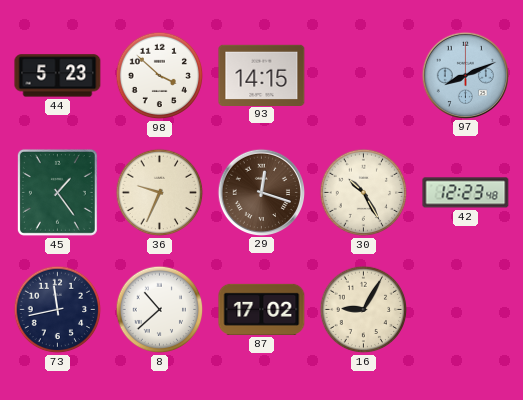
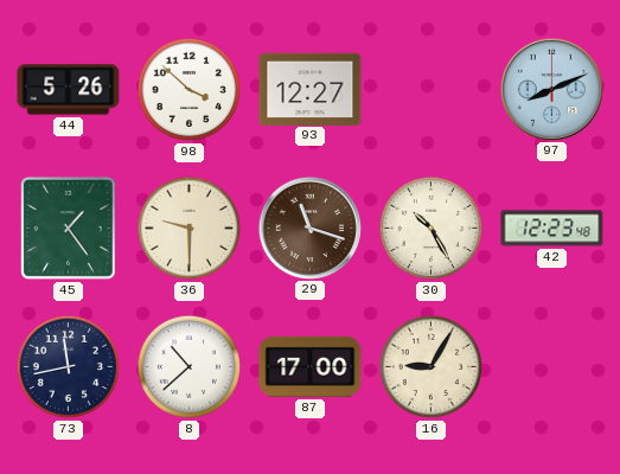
44: 5:23 -> 5:26 (69, 90)
93: 14:15 -> 12:27 (311, 89)
36: 9:34 -> 9:30 (190, 229)
29: 12:18 -> 11:18 (309, 228)
87: 17:02 -> 17:00 (311, 366)
